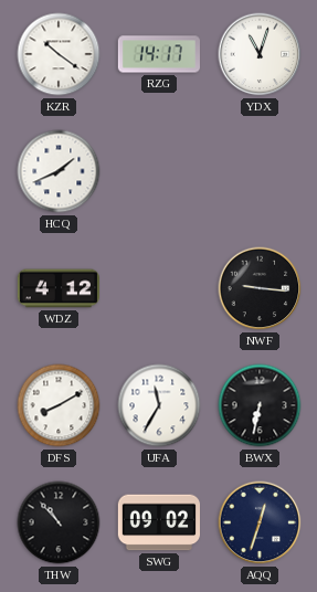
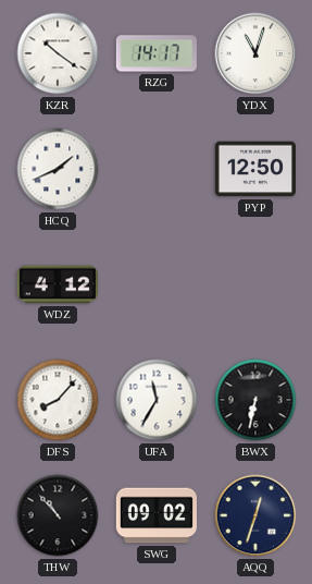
PYP: none -> 12:50 (255, 169)
NWF: 9:16 -> none (260, 288)
DFS: 8:10 -> 8:07 (58, 400)
